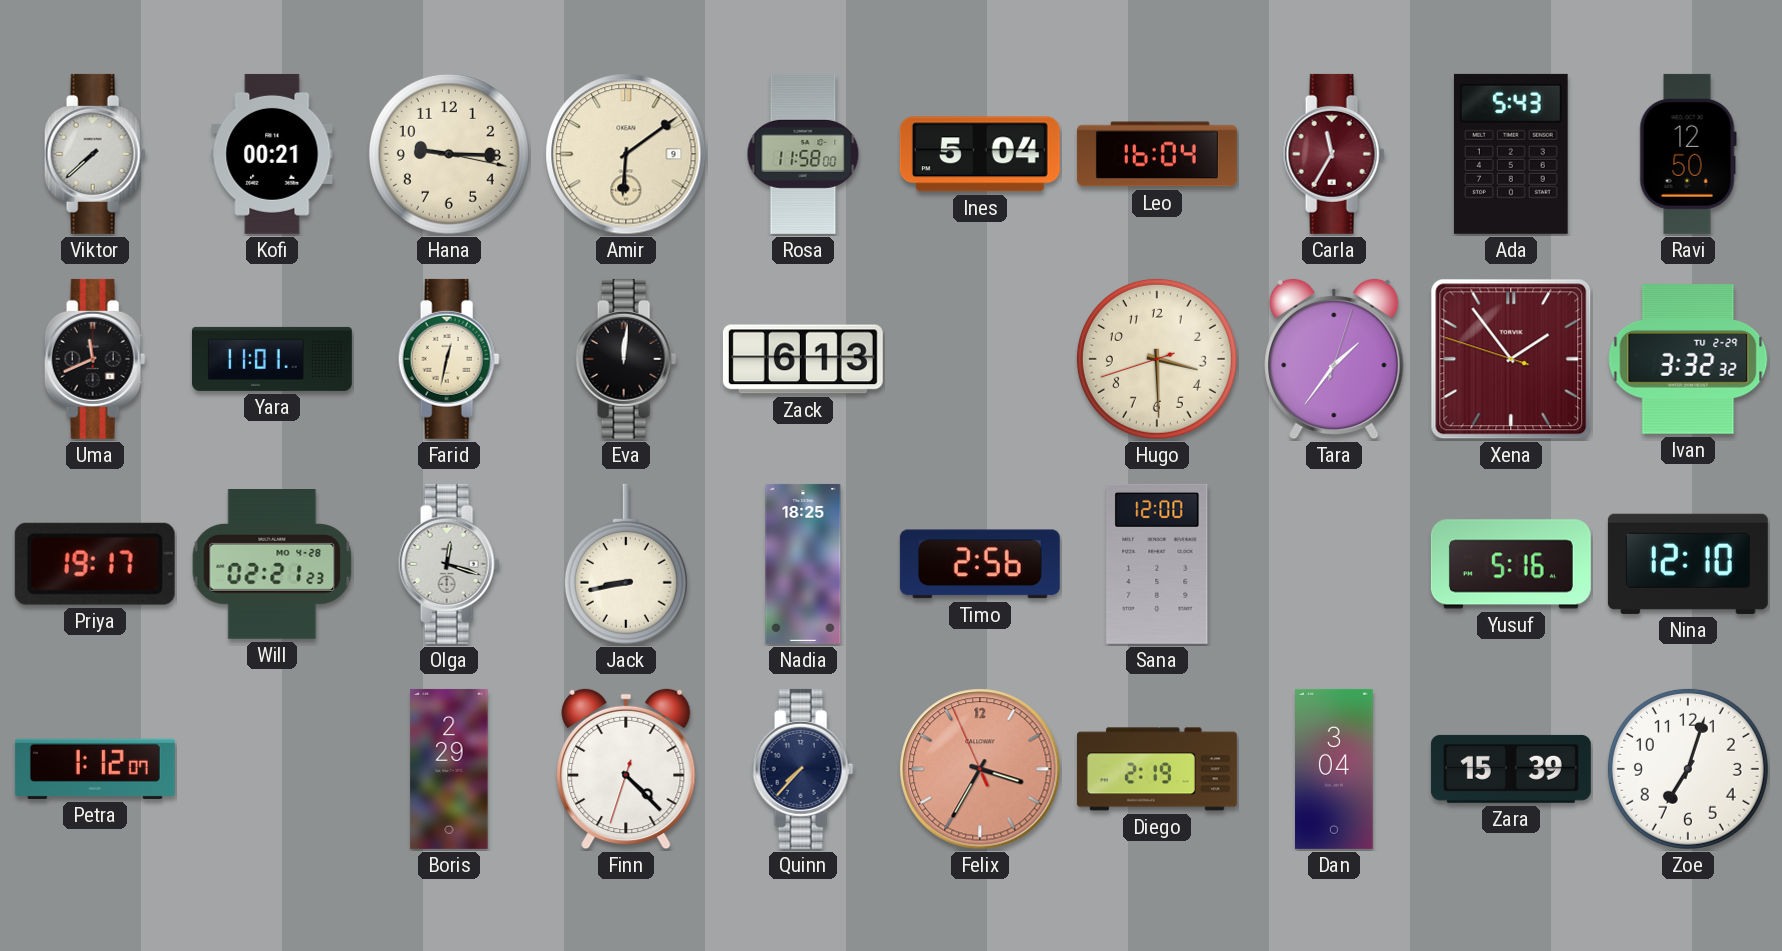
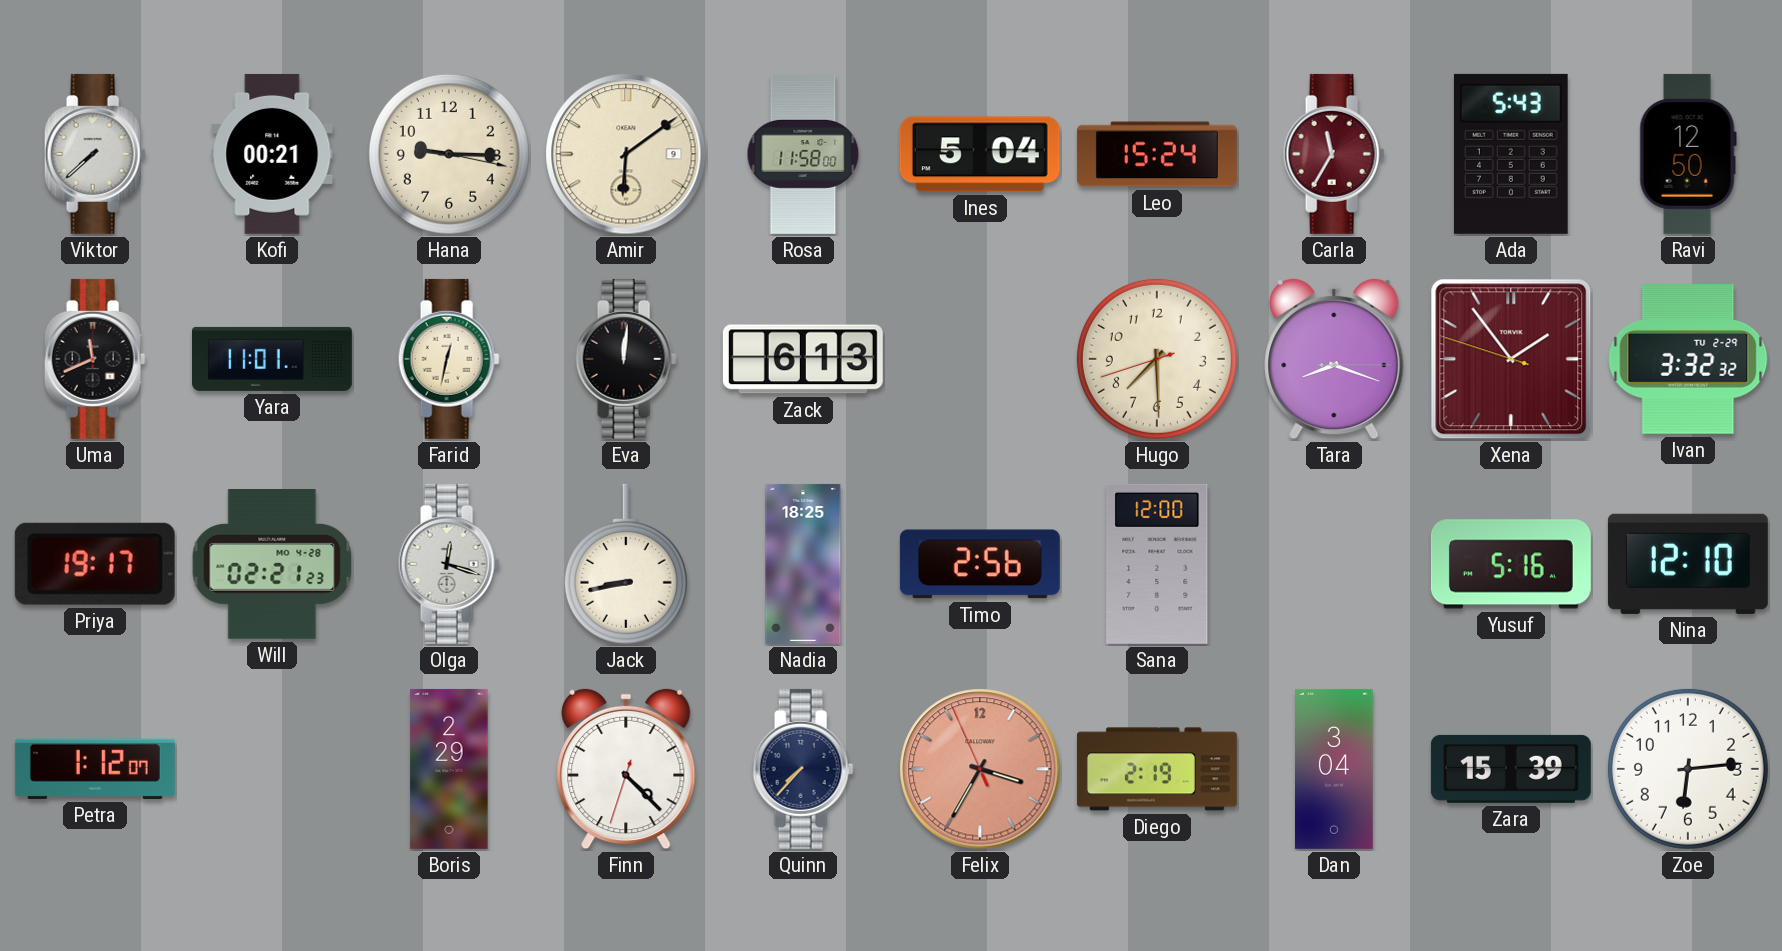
Leo: 16:04 -> 15:24 (1157, 154)
Hugo: 3:29 -> 7:29 (1157, 359)
Tara: 1:36 -> 8:18 (1334, 359)
Zoe: 7:03 -> 6:14 (1688, 769)
